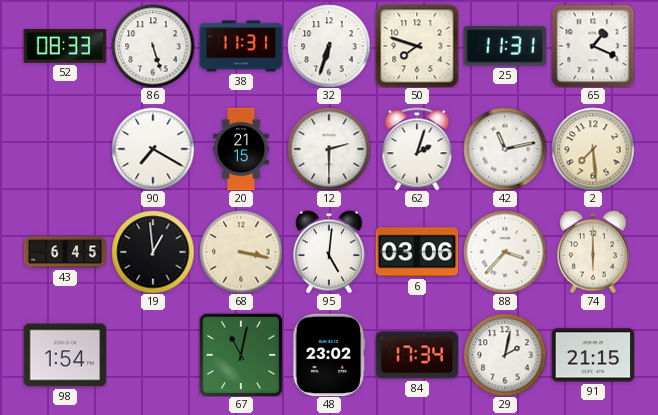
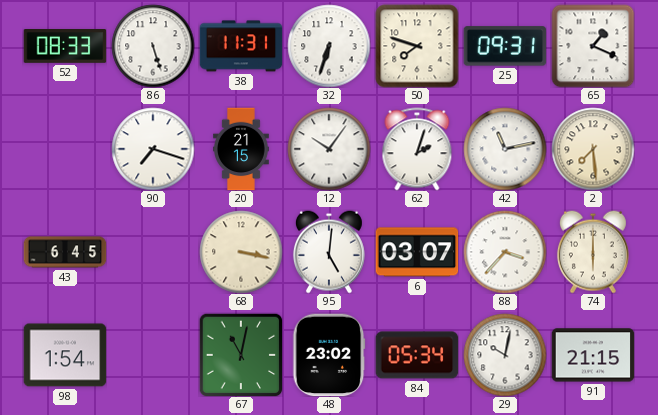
25: 11:31 -> 09:31 (505, 46)
90: 7:20 -> 7:18 (153, 149)
12: 2:30 -> 10:06 (329, 149)
19: 12:59 -> none (153, 252)
6: 03:06 -> 03:07 (417, 252)
84: 17:34 -> 05:34 (417, 355)
29: 2:02 -> 10:02 (505, 355)
